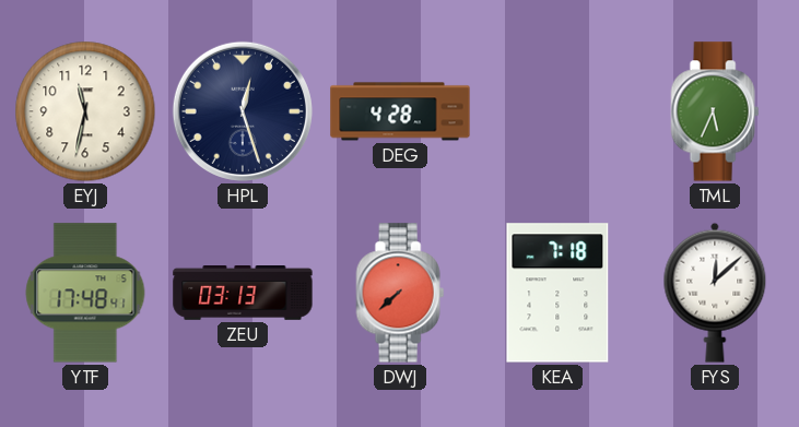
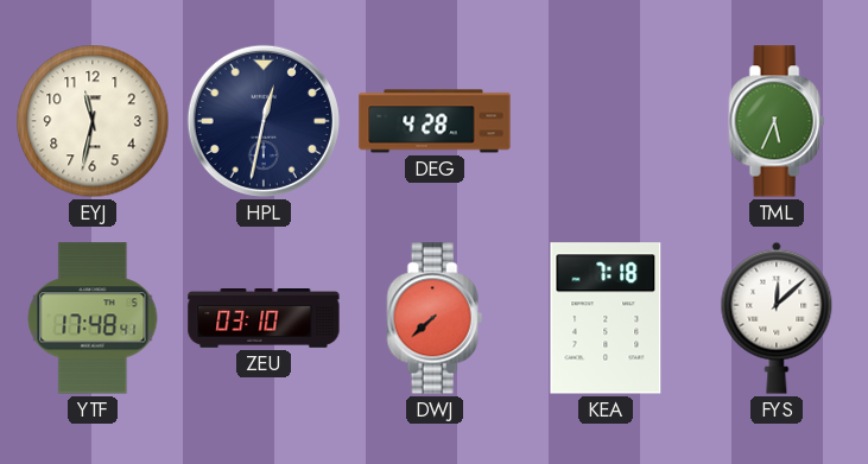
HPL: 12:27 -> 12:32 (264, 121)
ZEU: 03:13 -> 03:10 (264, 319)
